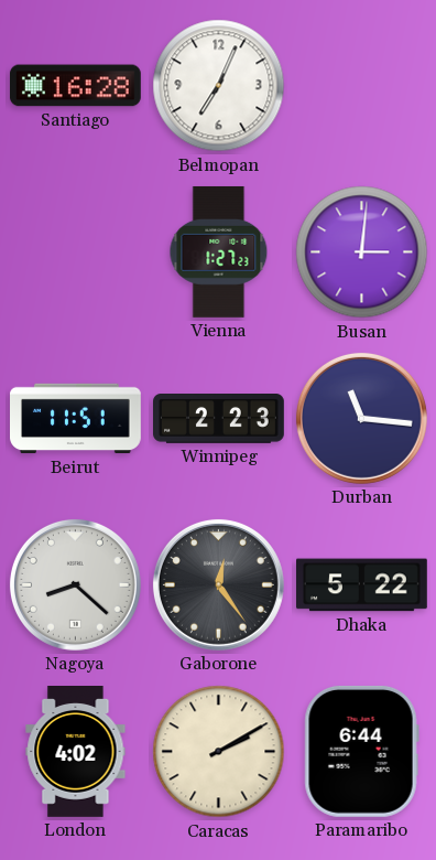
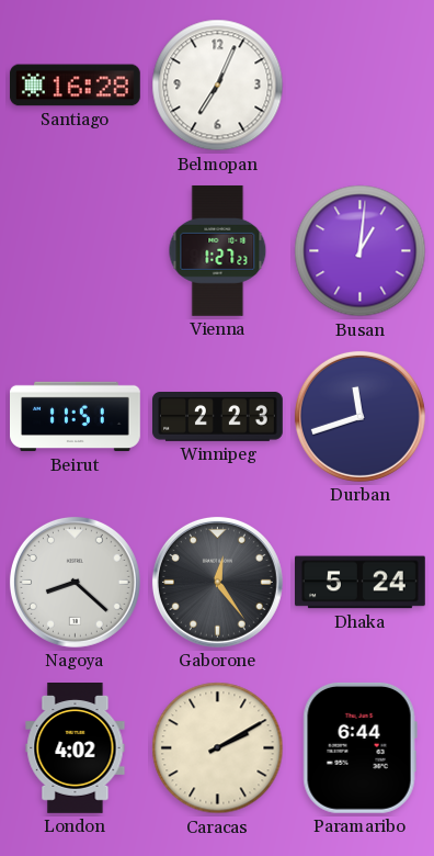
Busan: 3:01 -> 1:01 (361, 251)
Durban: 11:16 -> 11:42 (359, 416)
Dhaka: 5:22 -> 5:24 (361, 583)
